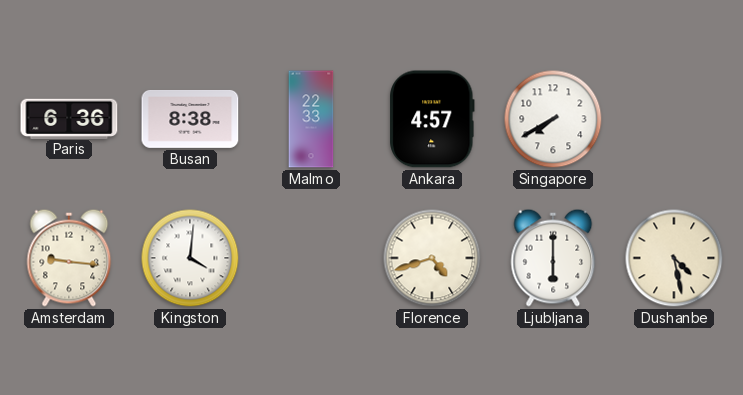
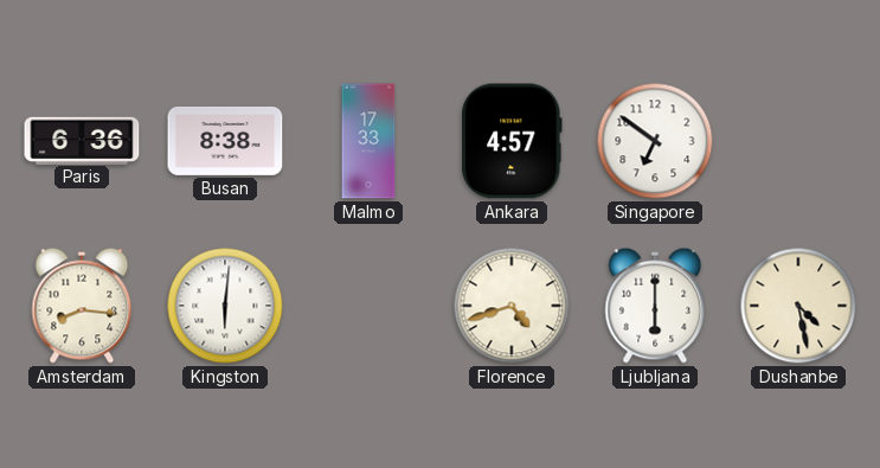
Malmo: 22:33 -> 17:33 (368, 141)
Singapore: 7:40 -> 6:51 (655, 141)
Amsterdam: 9:16 -> 8:16 (82, 306)
Kingston: 4:01 -> 6:01 (225, 306)
